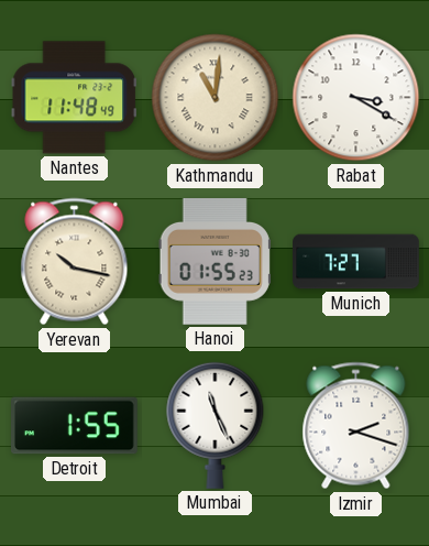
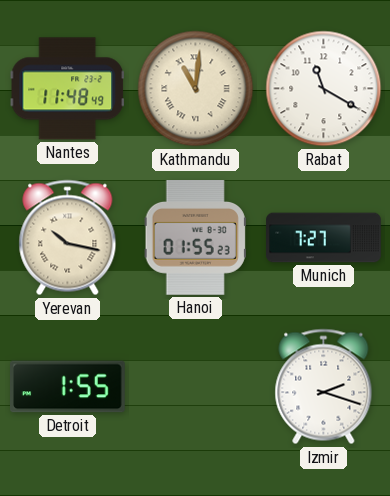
Rabat: 3:20 -> 11:20 (324, 89)
Mumbai: 11:26 -> none (216, 425)
